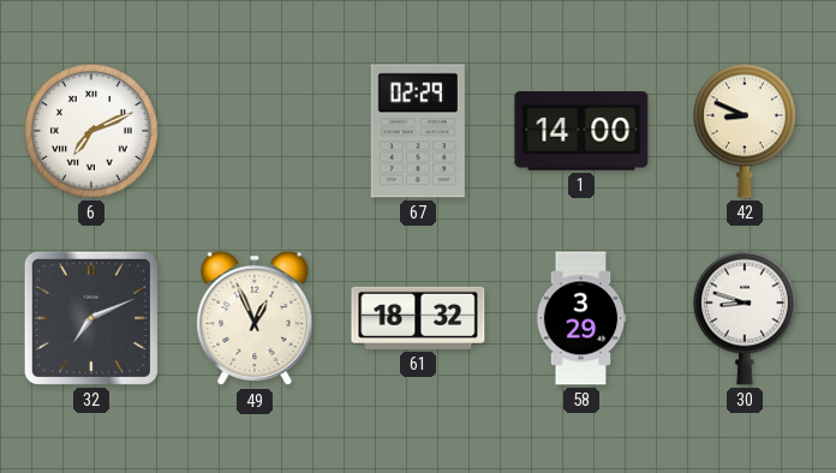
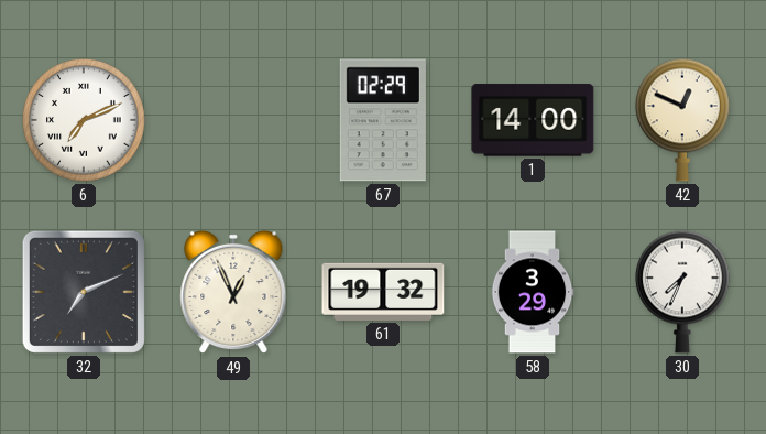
42: 8:49 -> 12:49 (682, 120)
61: 18:32 -> 19:32 (383, 292)
30: 8:48 -> 7:34 (682, 292)
